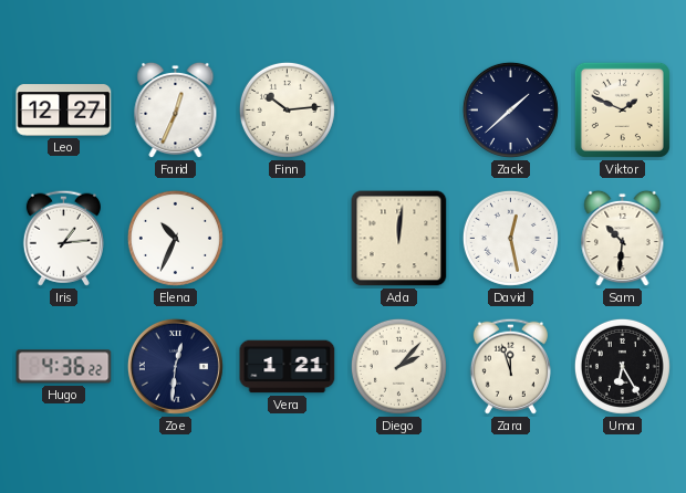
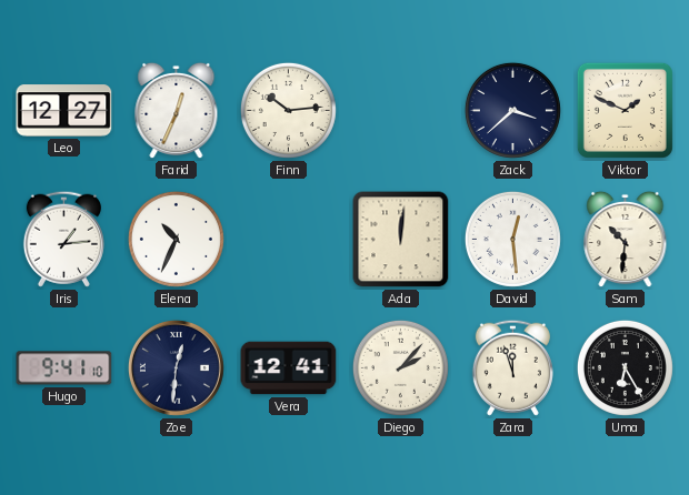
Zack: 1:38 -> 3:38 (512, 110)
David: 12:28 -> 12:29 (512, 239)
Hugo: 4:36 -> 9:41 (64, 368)
Vera: 1:21 -> 12:41 (289, 368)
